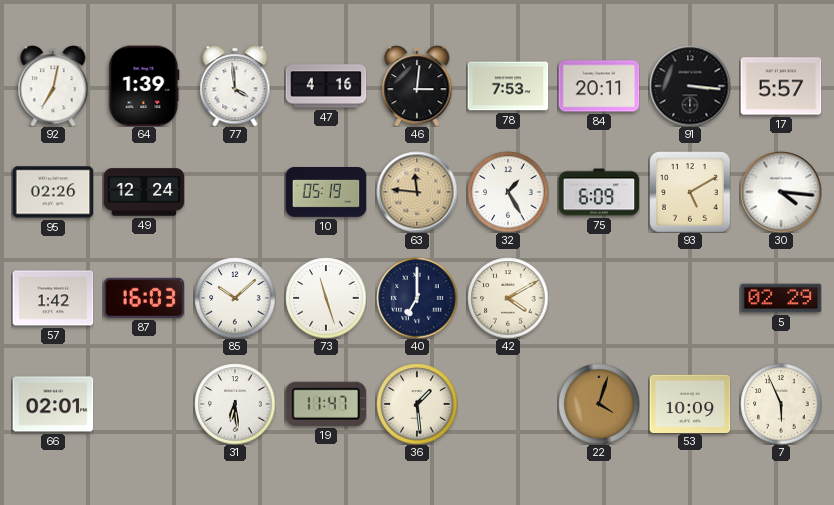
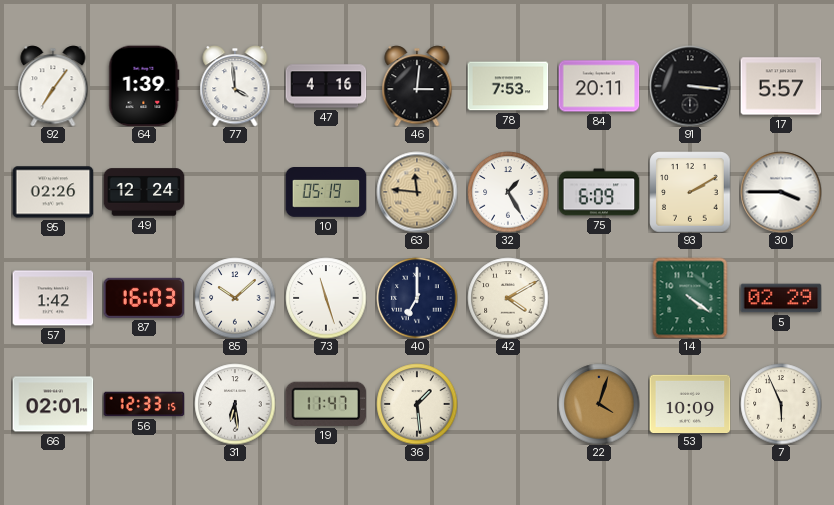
92: 7:02 -> 7:06 (53, 86)
93: 5:10 -> 2:10 (690, 192)
30: 4:16 -> 3:45 (781, 192)
14: none -> 4:21 (690, 298)
56: none -> 12:33 (144, 404)
